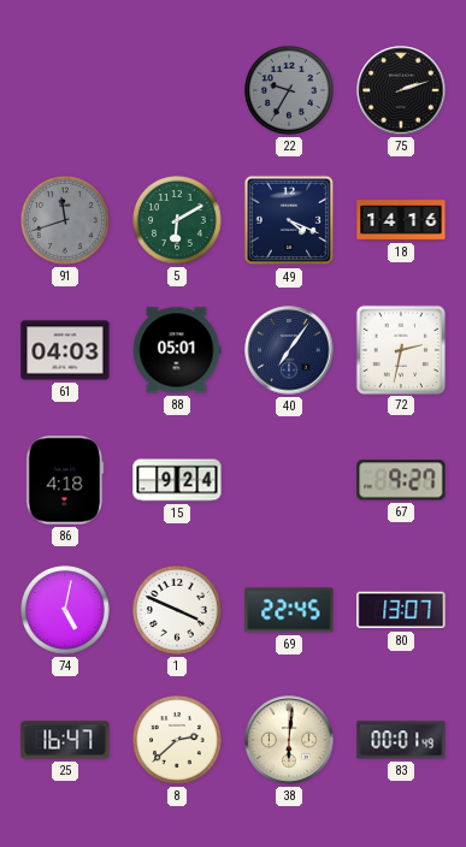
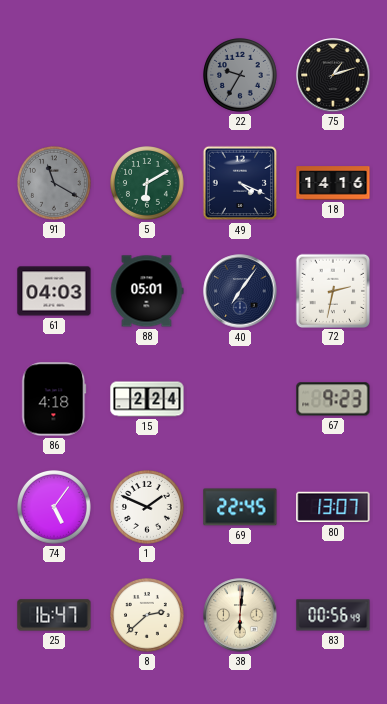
75: 2:12 -> 1:12 (333, 75)
91: 11:42 -> 11:20 (55, 184)
15: 9:24 -> 2:24 (147, 399)
67: 9:27 -> 9:23 (333, 399)
74: 5:02 -> 5:06 (55, 508)
1: 3:49 -> 1:49 (148, 508)
83: 00:01 -> 00:56 (333, 615)
